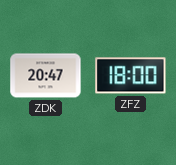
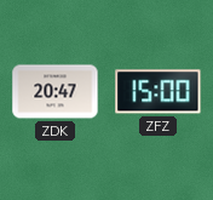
ZFZ: 18:00 -> 15:00 (159, 92)
